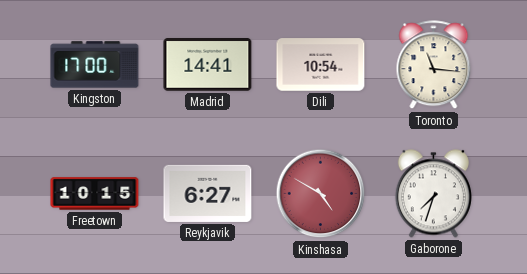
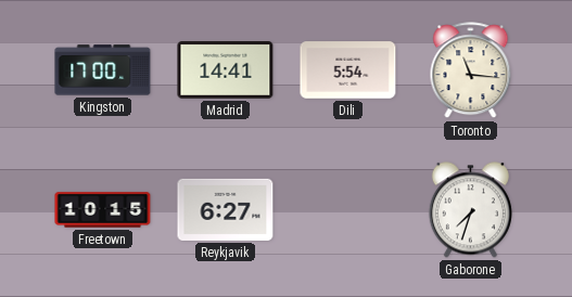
Dili: 10:54 -> 5:54 (348, 70)
Kinshasa: 4:50 -> none (321, 194)
